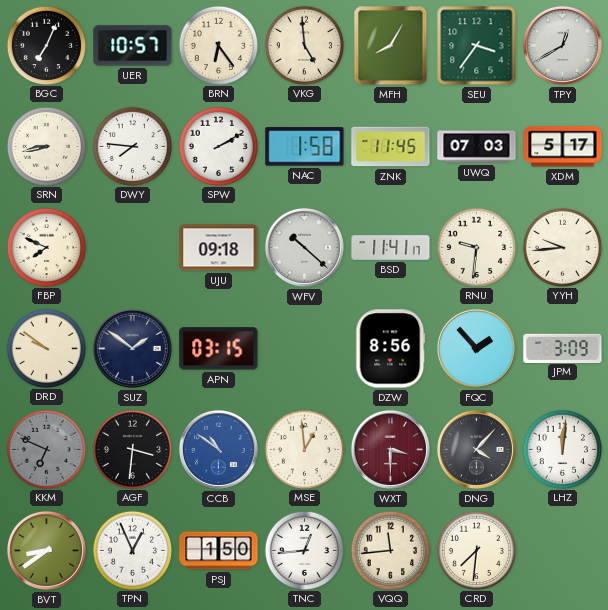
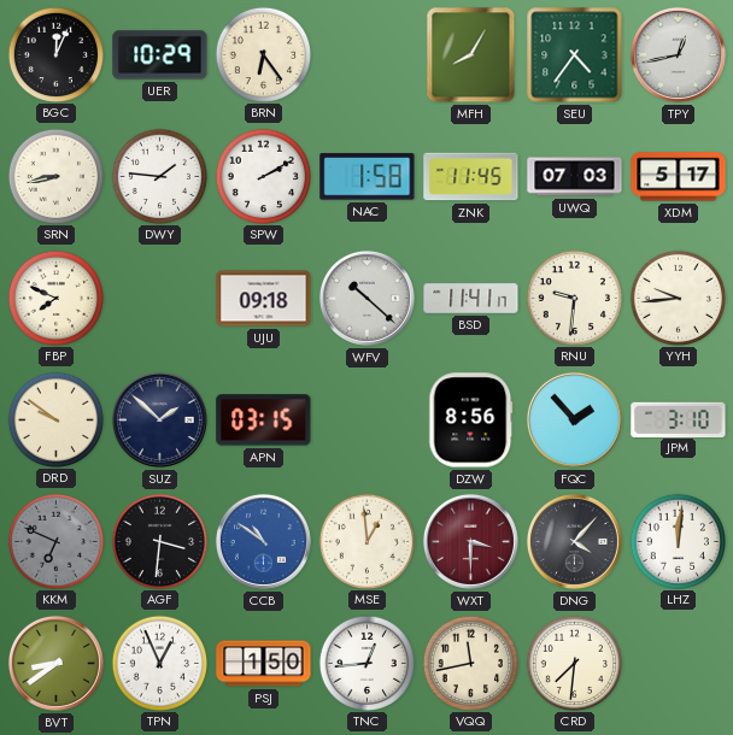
BGC: 7:04 -> 12:04 (55, 54)
UER: 10:57 -> 10:29 (160, 55)
VKG: 4:59 -> none (304, 45)
SEU: 3:36 -> 4:36 (575, 55)
TPY: 12:40 -> 12:43 (678, 54)
DWY: 7:46 -> 1:46 (159, 176)
SUZ: 1:51 -> 1:52 (159, 419)
JPM: 3:09 -> 3:10 (679, 419)
VQQ: 11:44 -> 11:43 (470, 663)
